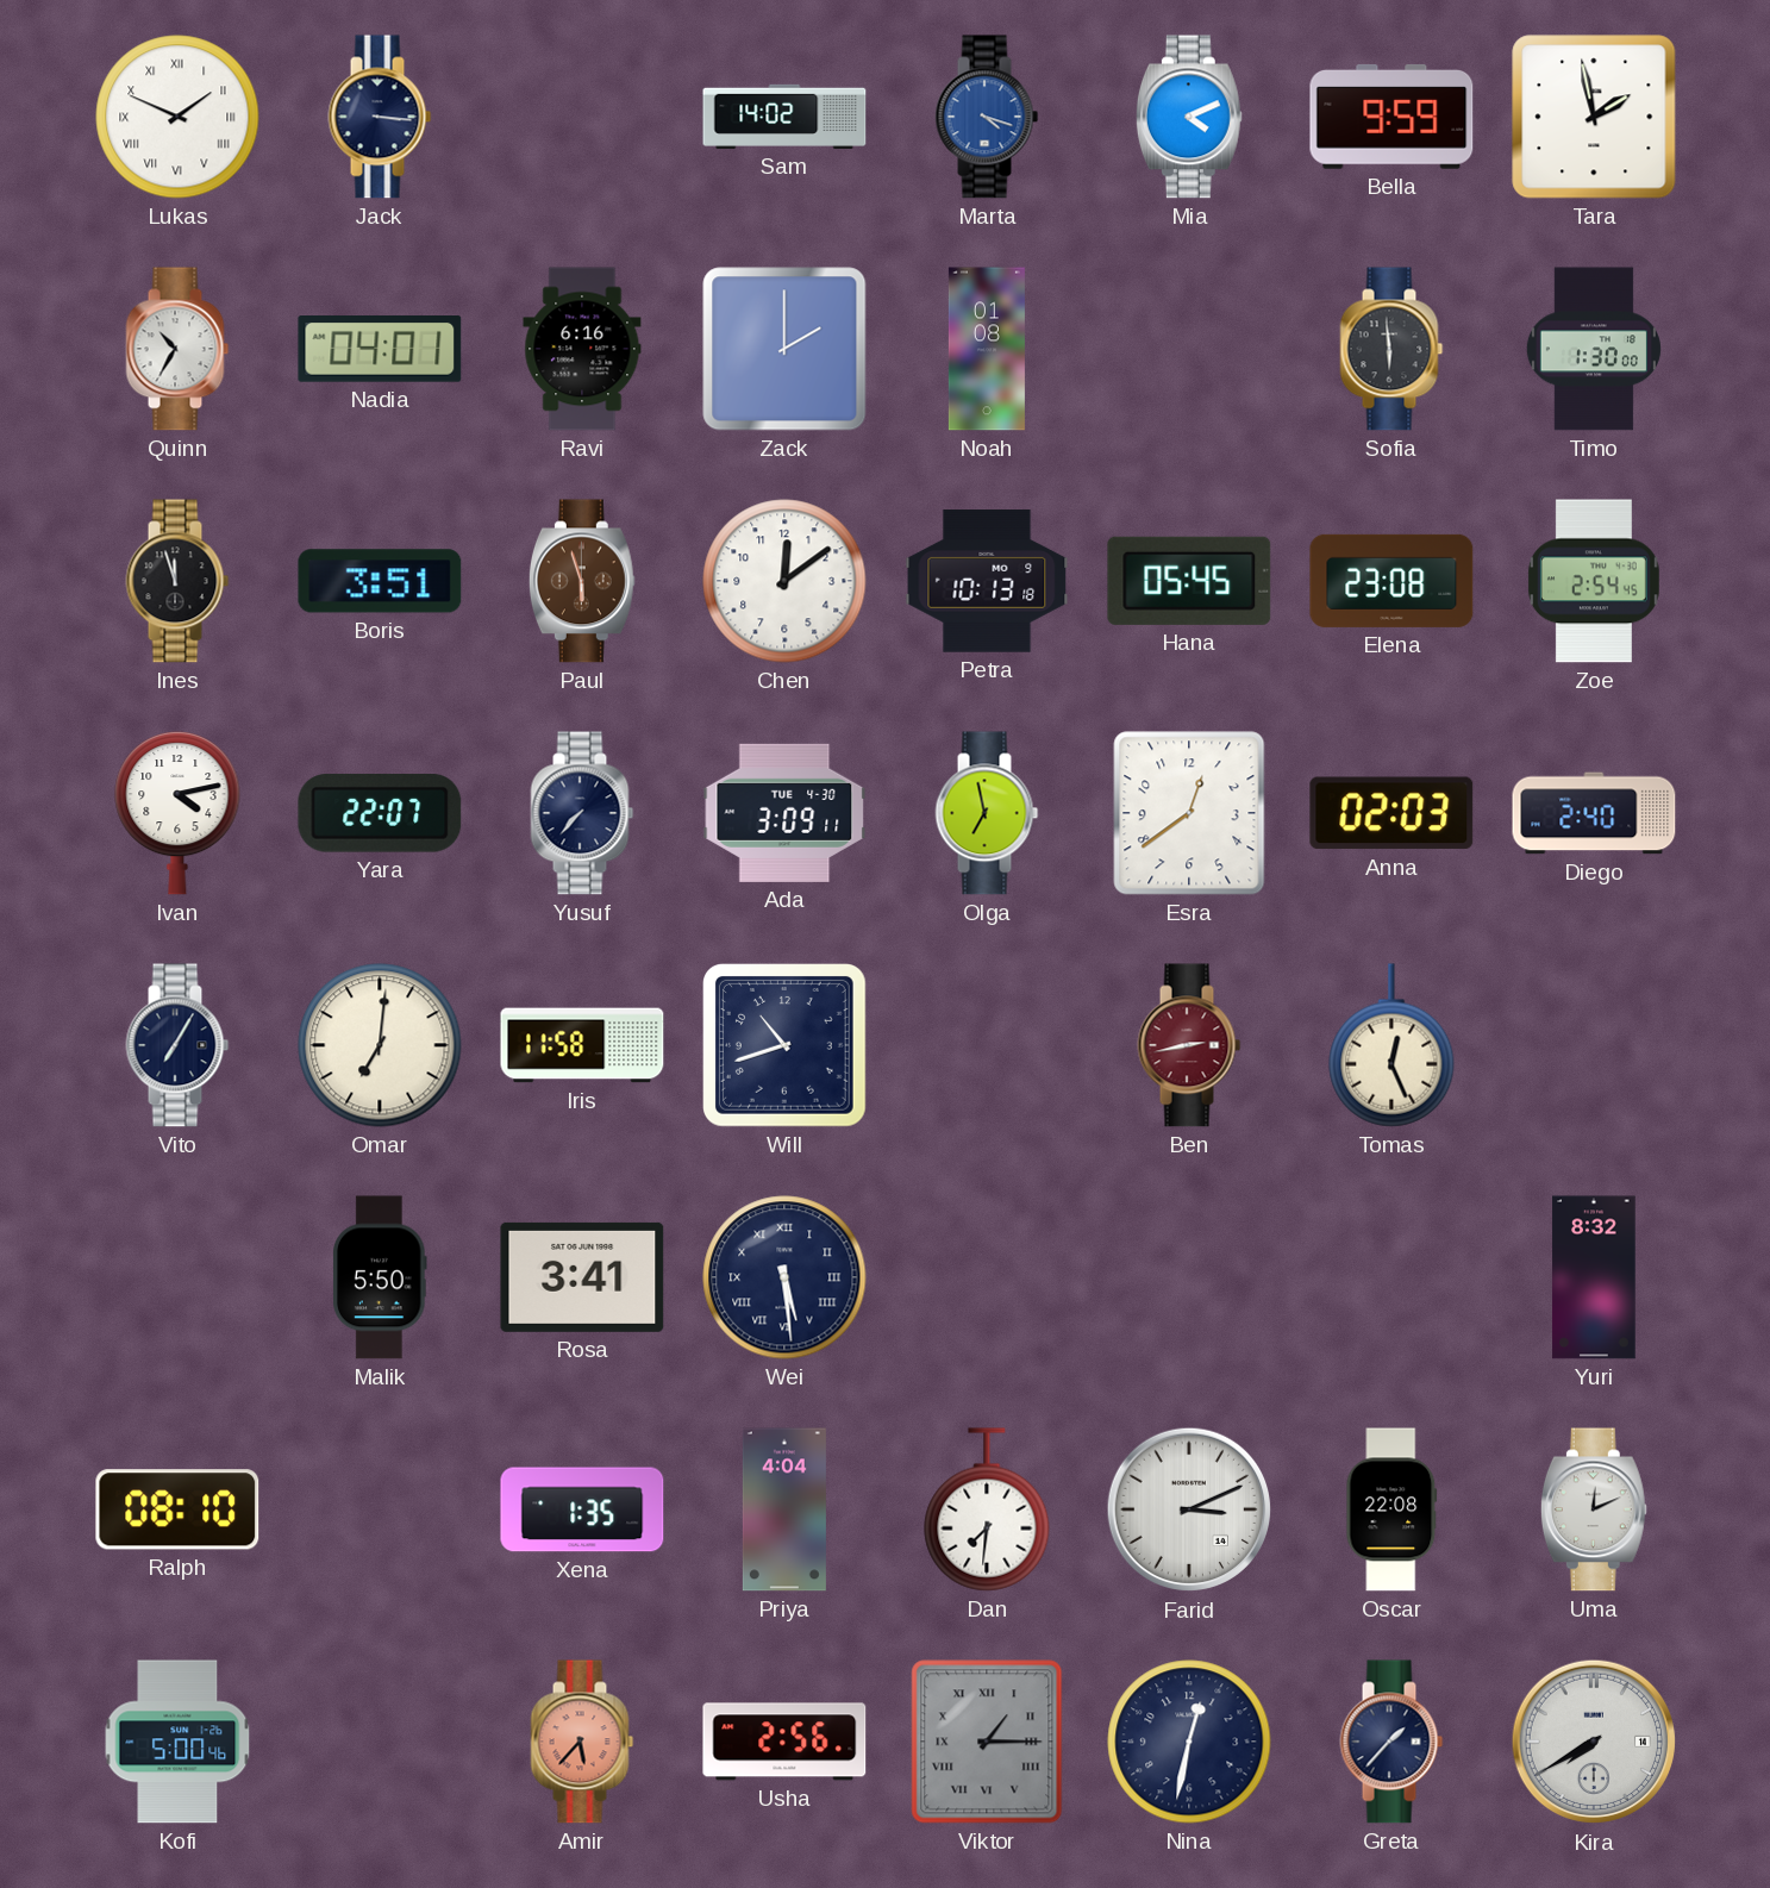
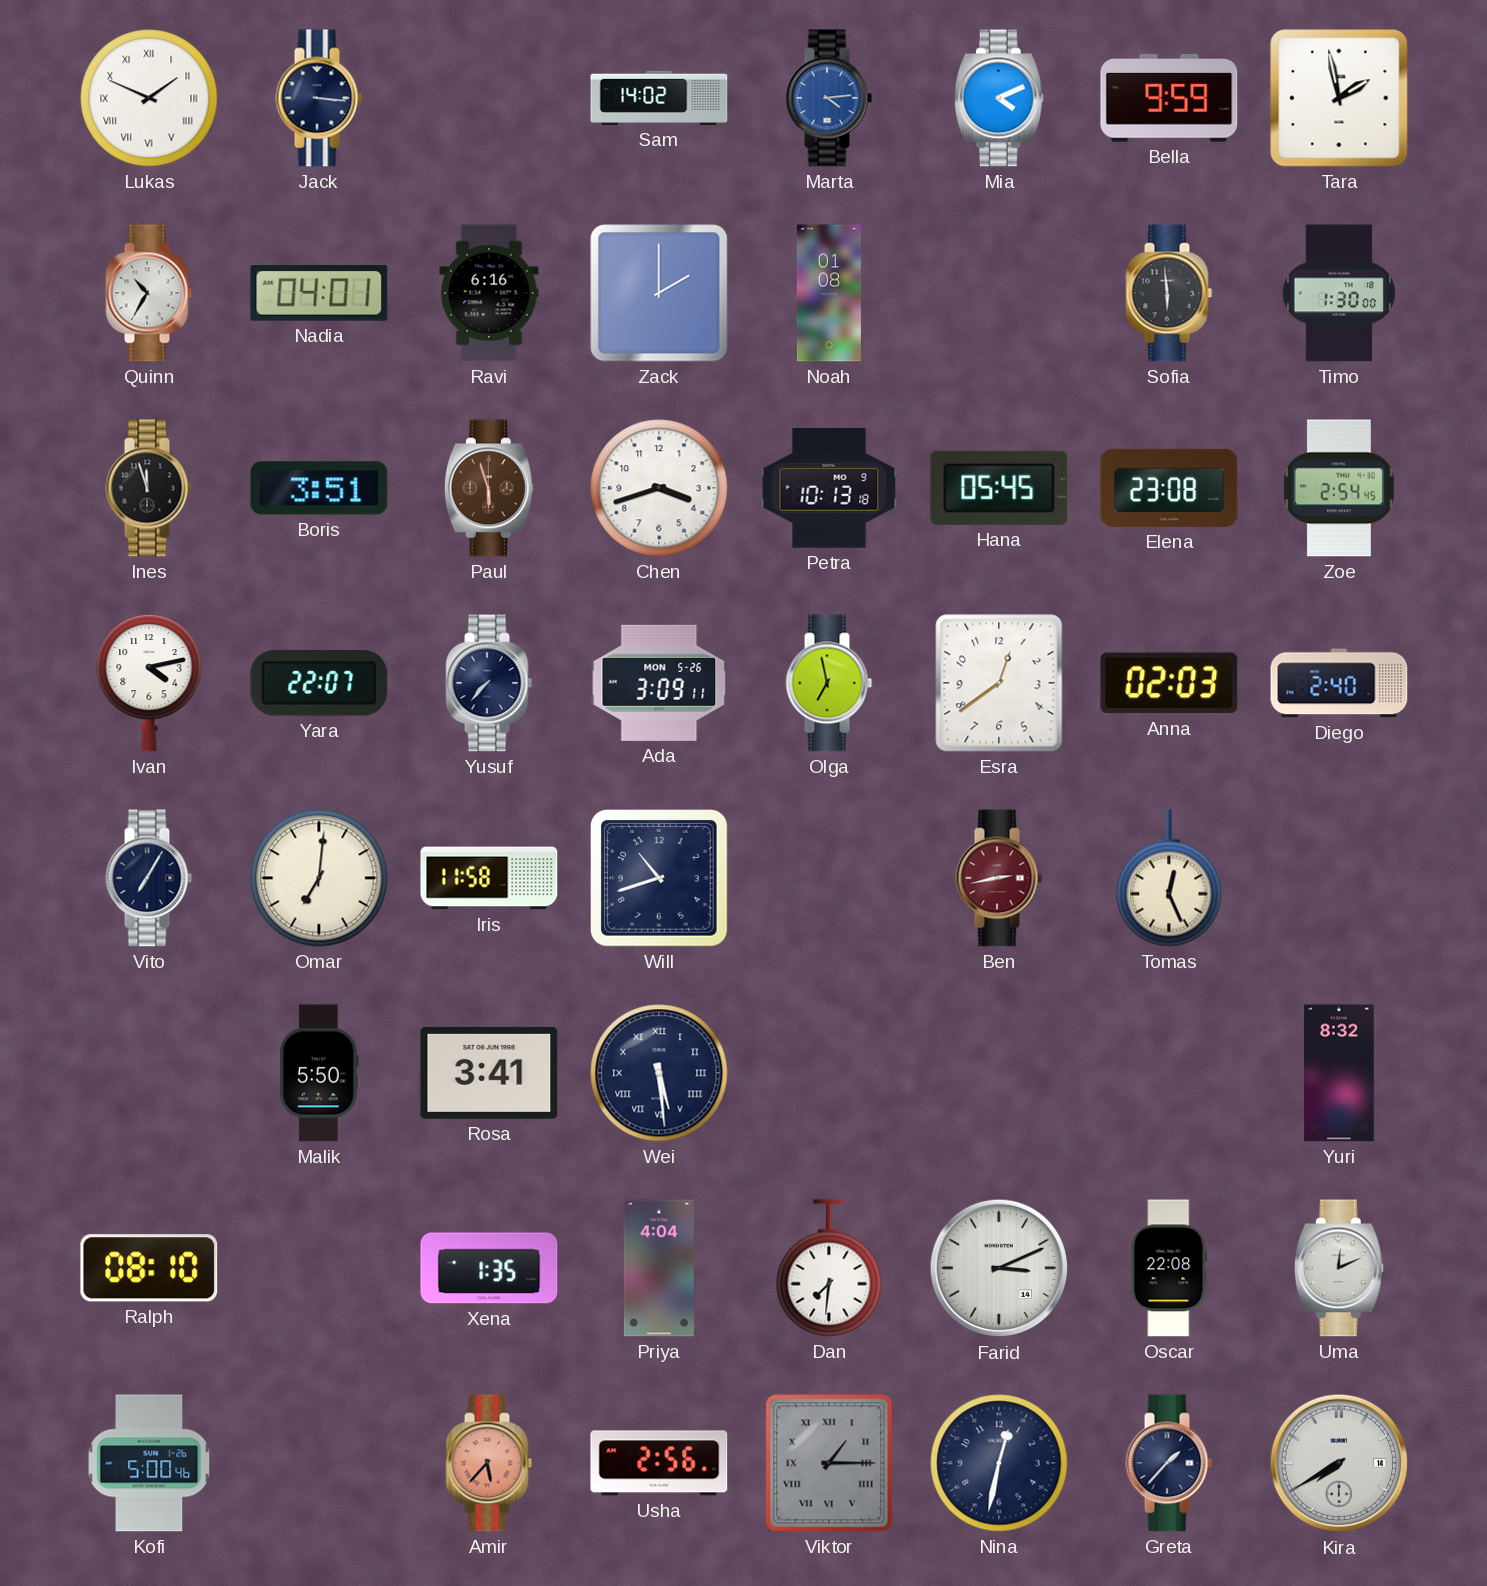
Marta: 4:18 -> 4:14 (829, 98)
Chen: 12:09 -> 3:42 (659, 488)
Ada date: TUE 4-30 -> MON 5-26 (659, 683)
